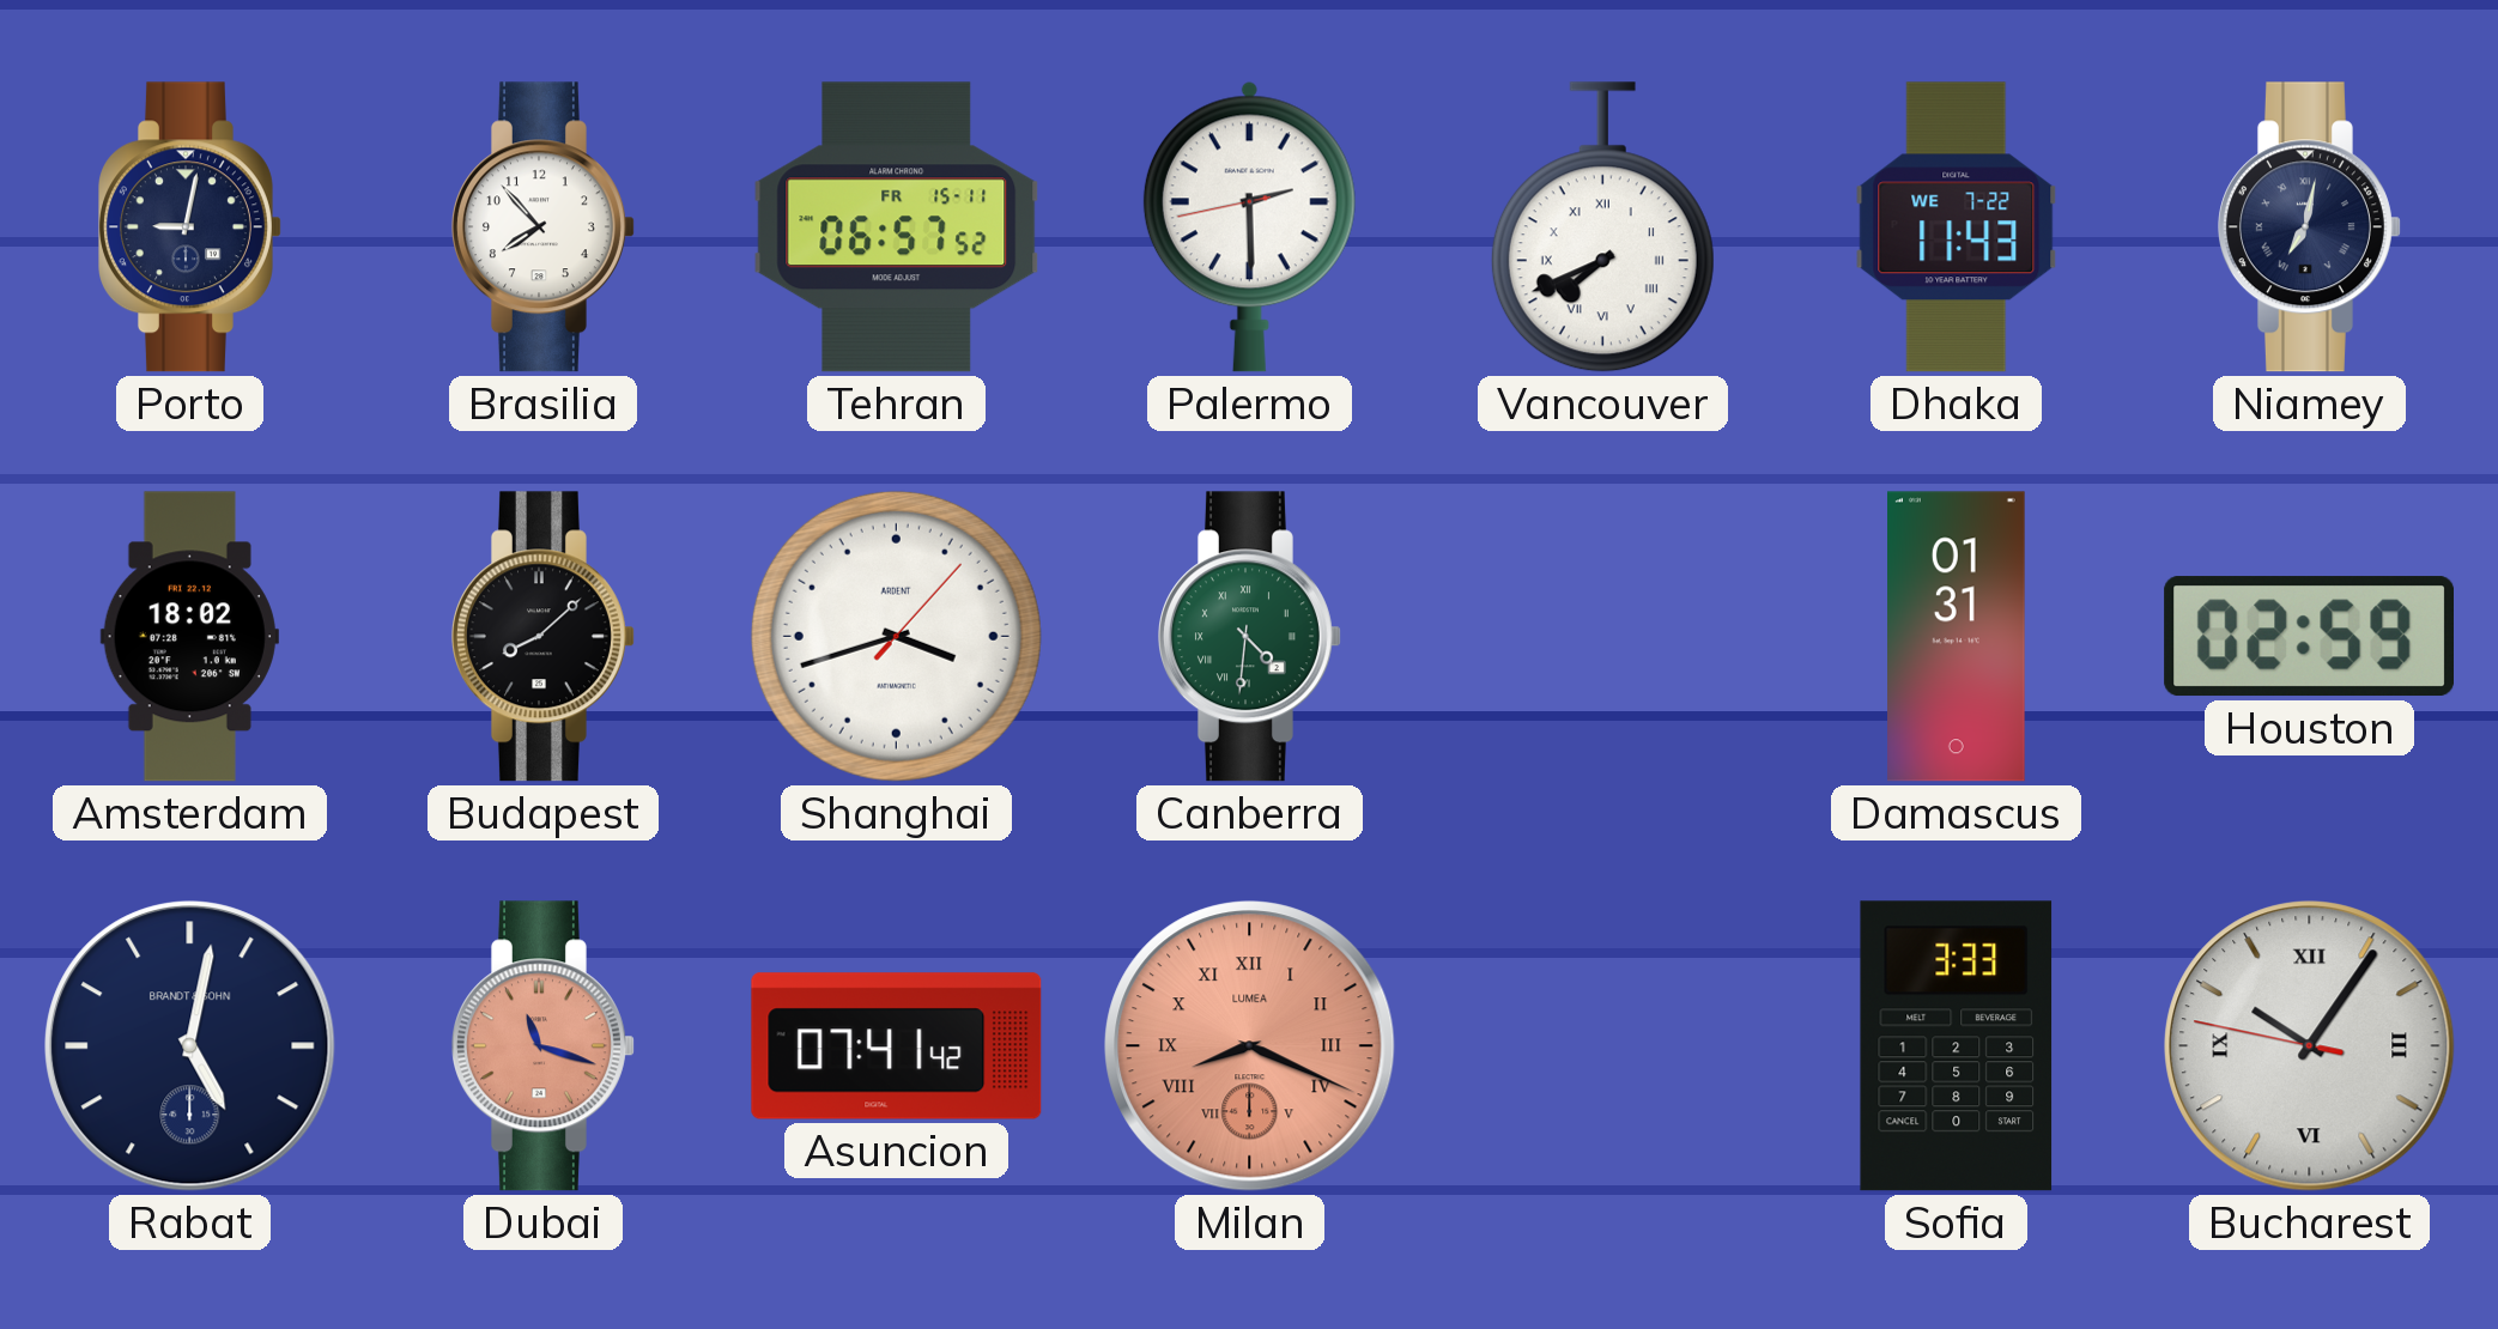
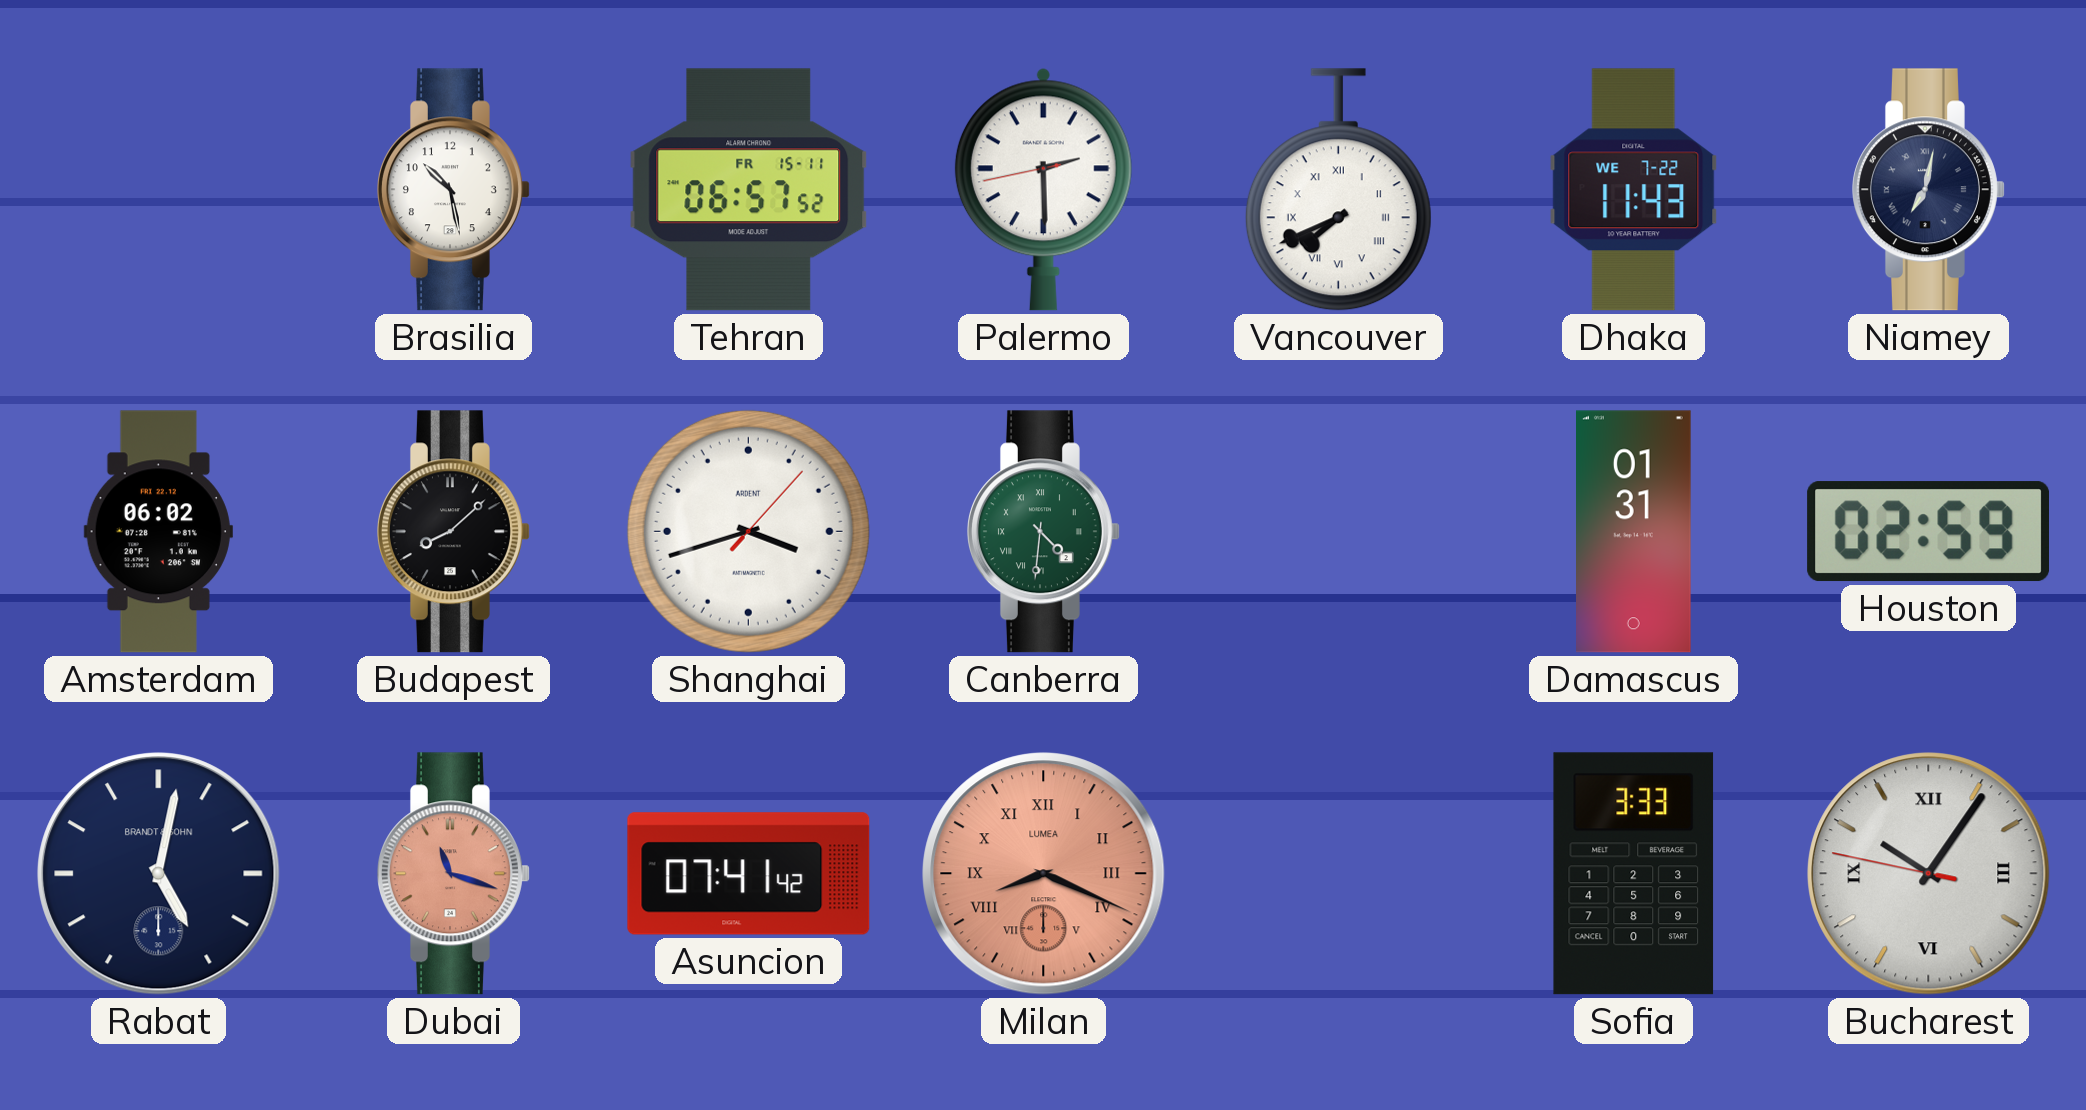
Porto: 9:02 -> none (190, 227)
Brasilia: 7:53 -> 10:28 (454, 190)
Amsterdam: 18:02 -> 06:02 (158, 532)
